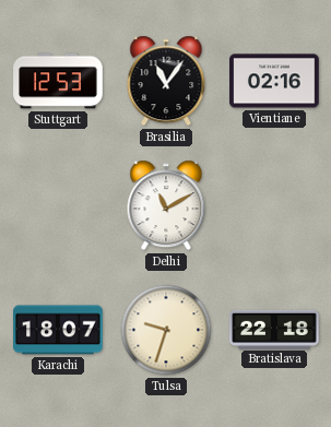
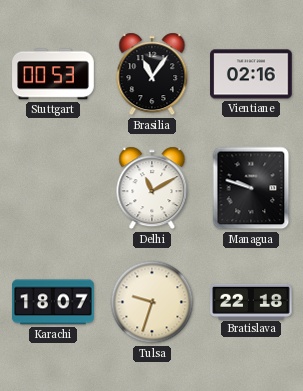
Stuttgart: 12:53 -> 00:53 (53, 74)
Managua: none -> 9:48 (251, 188)
